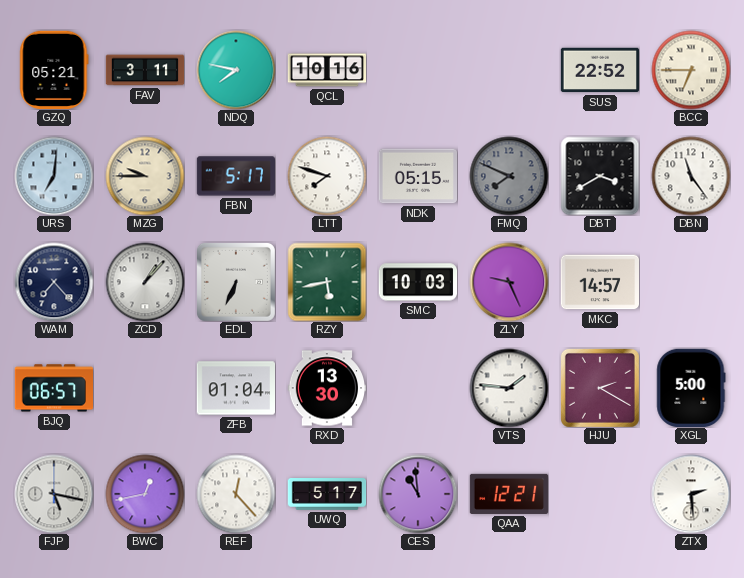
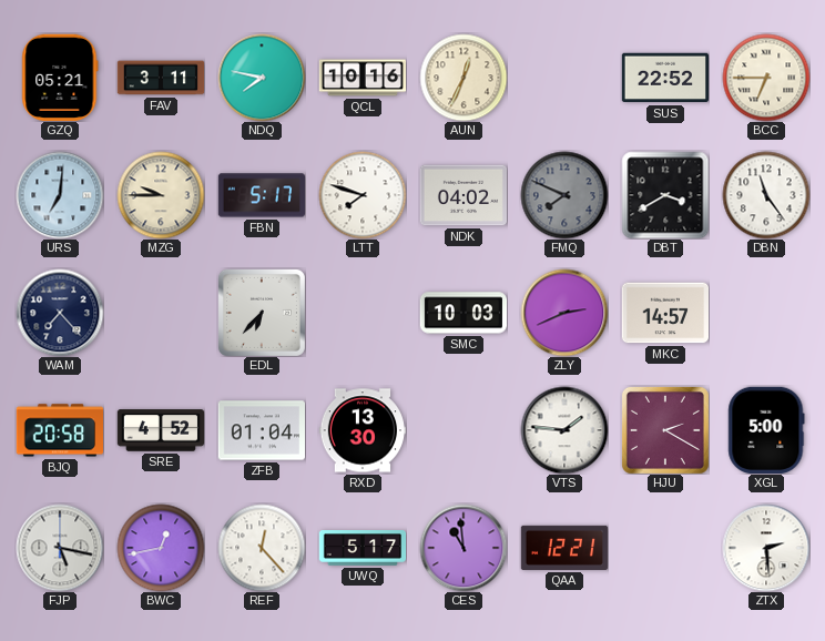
AUN: none -> 12:34 (464, 78)
NDK: 05:15 -> 04:02 (462, 195)
ZCD: 1:07 -> none (145, 282)
EDL: 6:34 -> 6:37 (262, 313)
RZY: 5:43 -> none (327, 282)
ZLY: 9:26 -> 2:41 (564, 313)
BJQ: 06:57 -> 20:58 (59, 430)
SRE: none -> 4:52 (161, 430)
